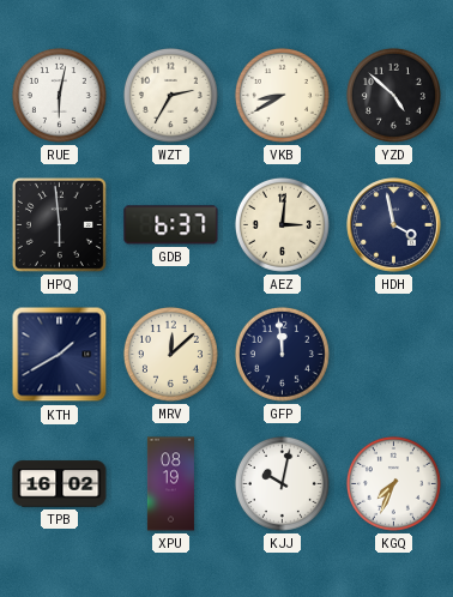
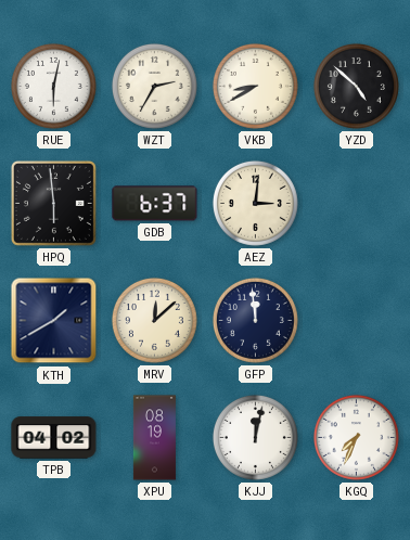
HDH: 3:58 -> none (394, 225)
TPB: 16:02 -> 04:02 (54, 438)
KJJ: 10:02 -> 12:02 (255, 437)
